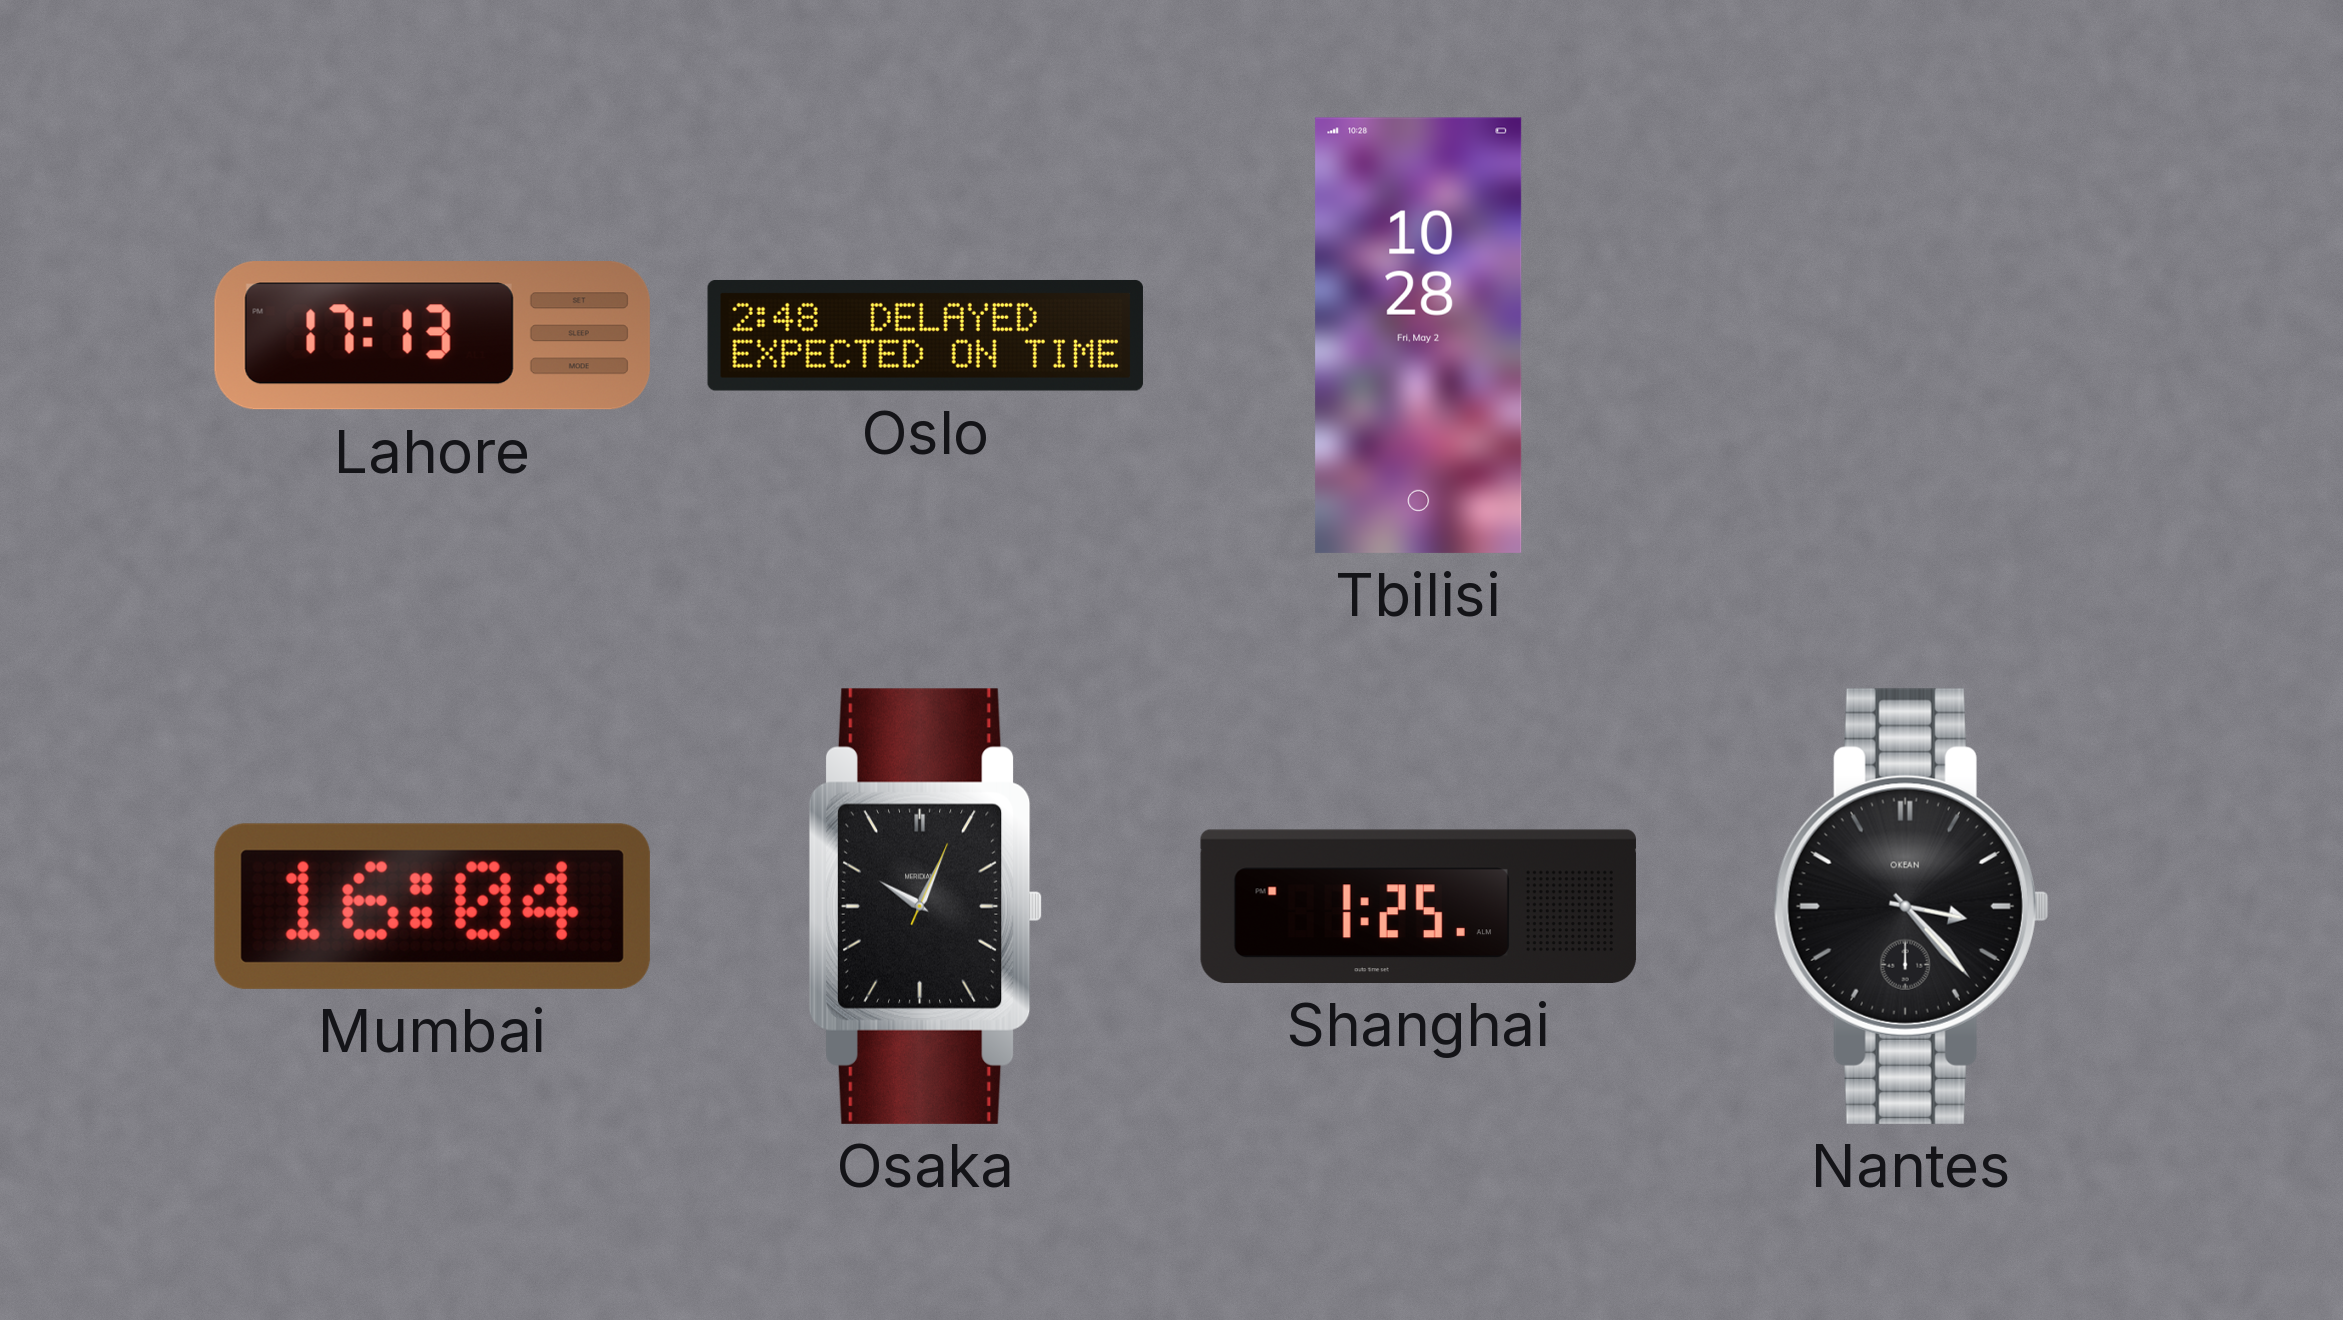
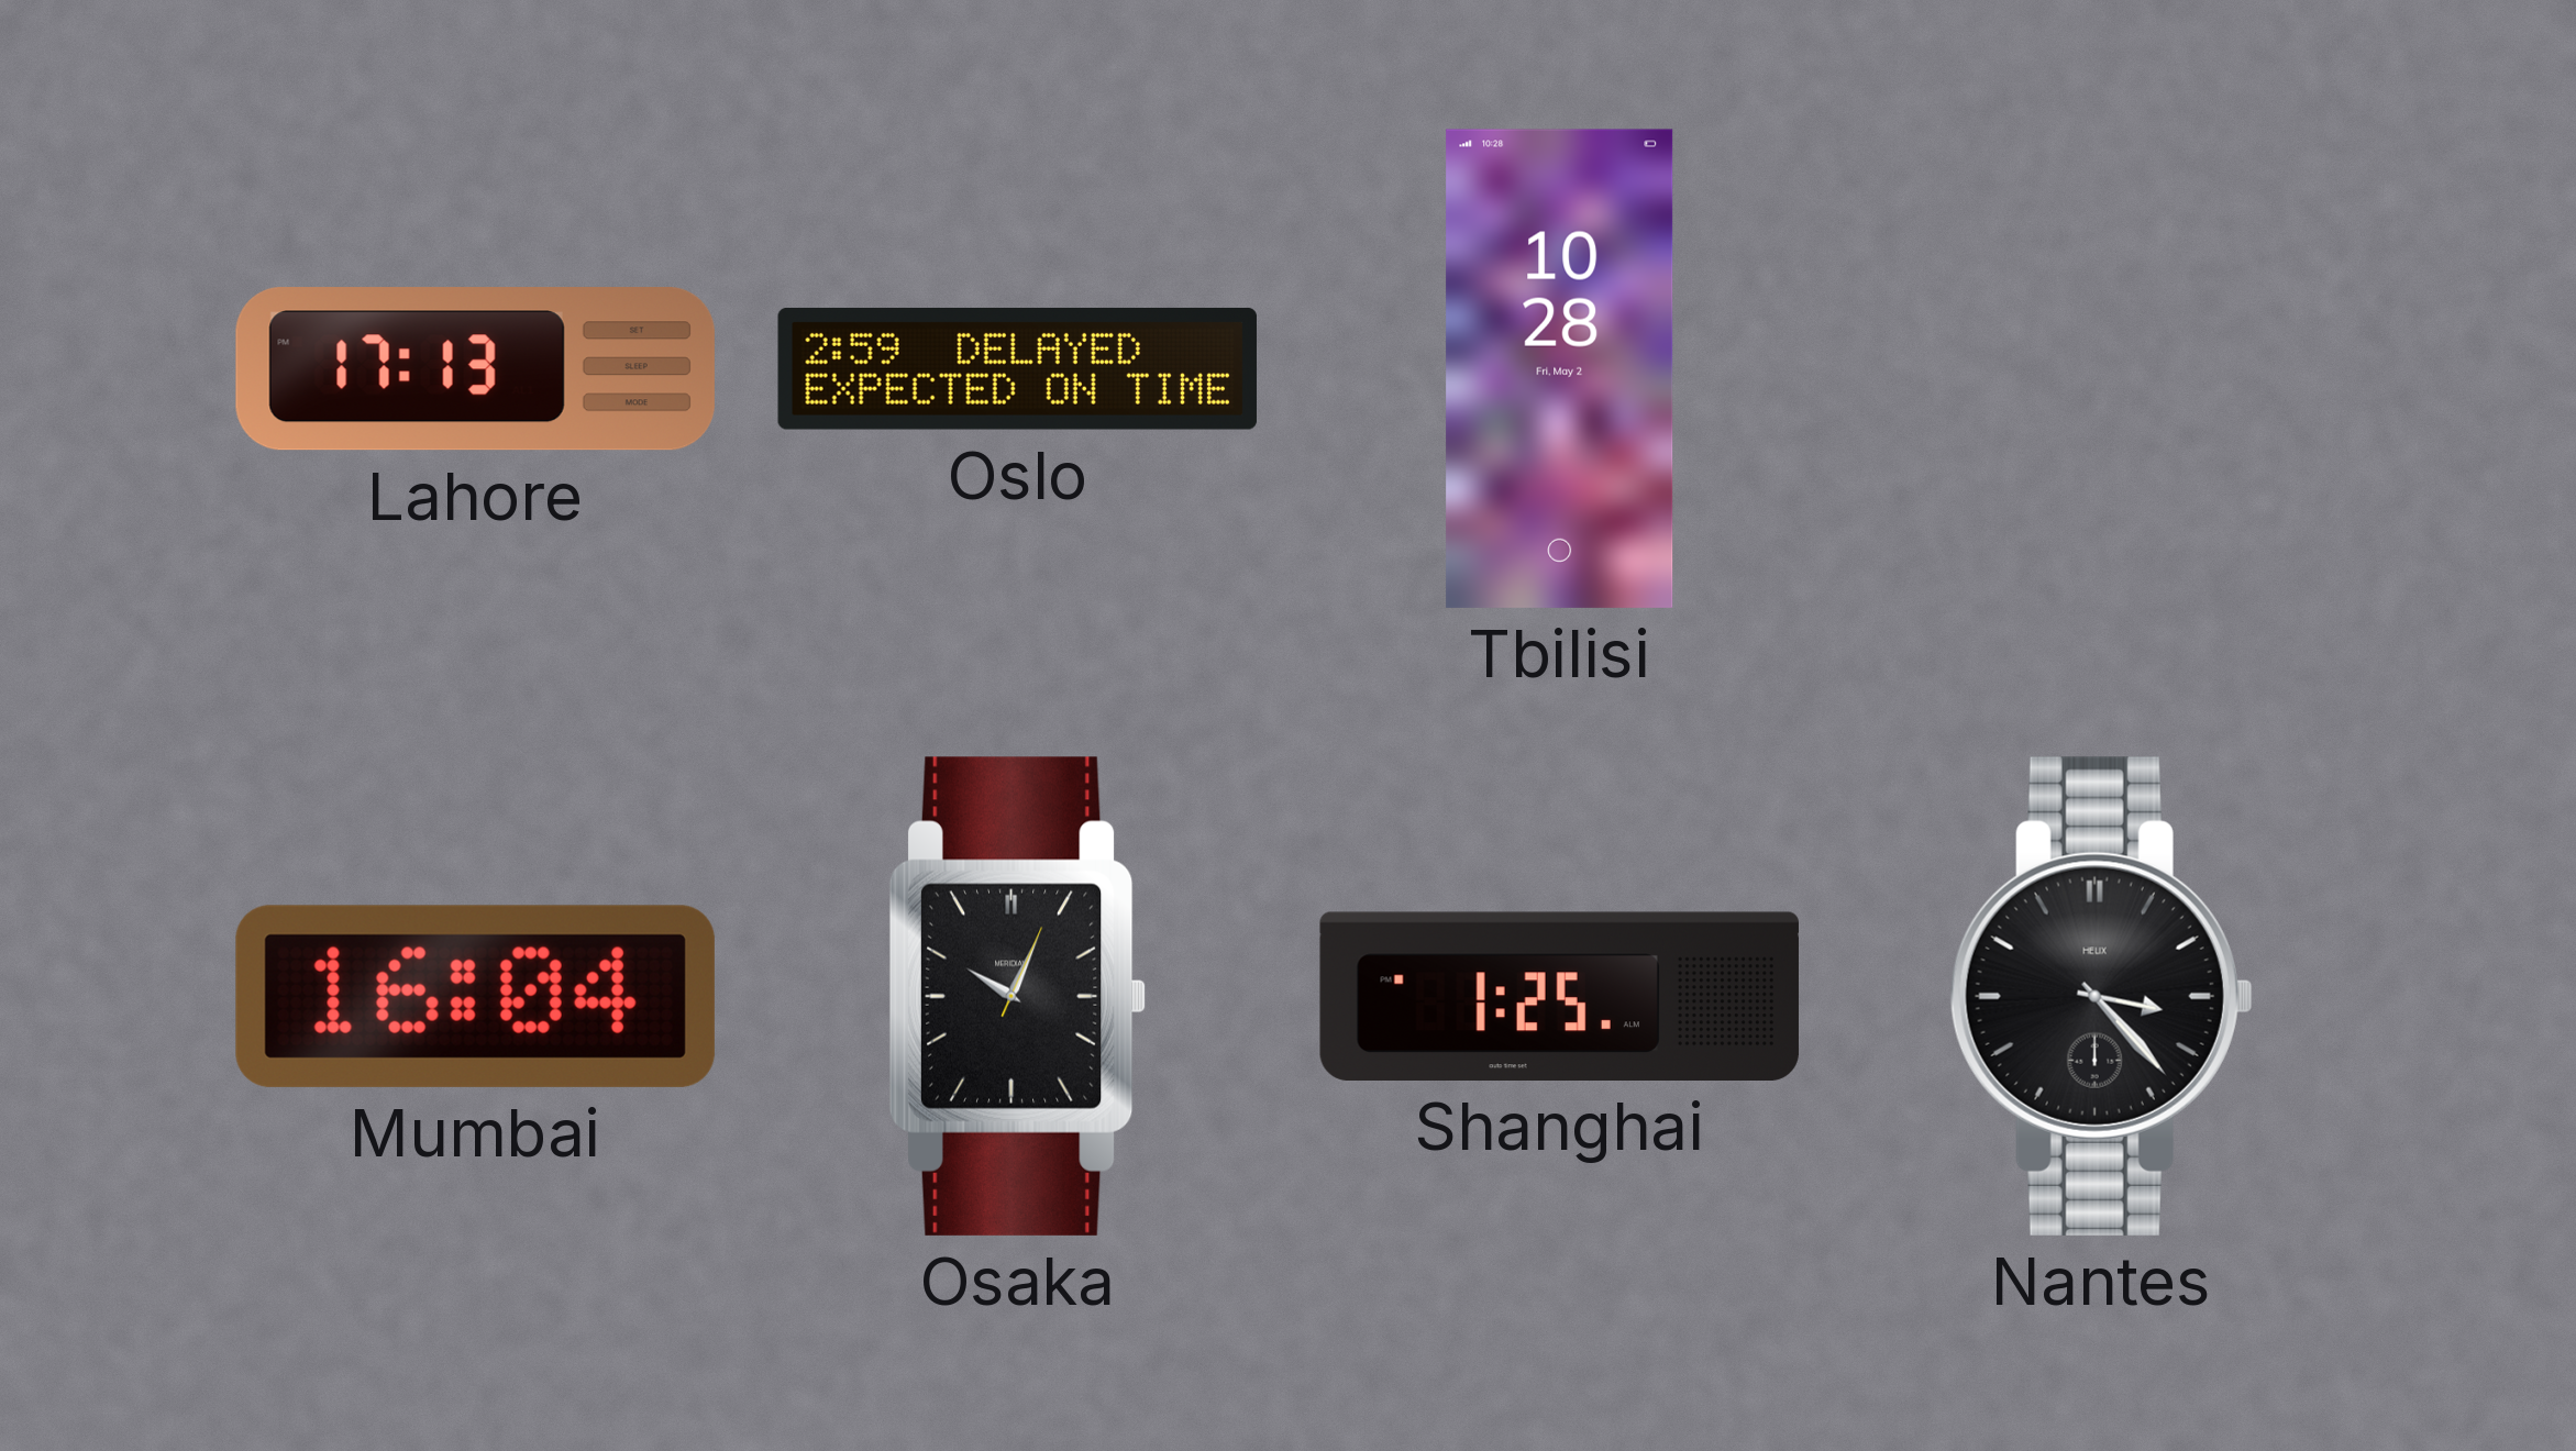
Oslo: 2:48 -> 2:59 (1017, 369)
Nantes brand: OKEAN -> HELIX (2101, 996)
